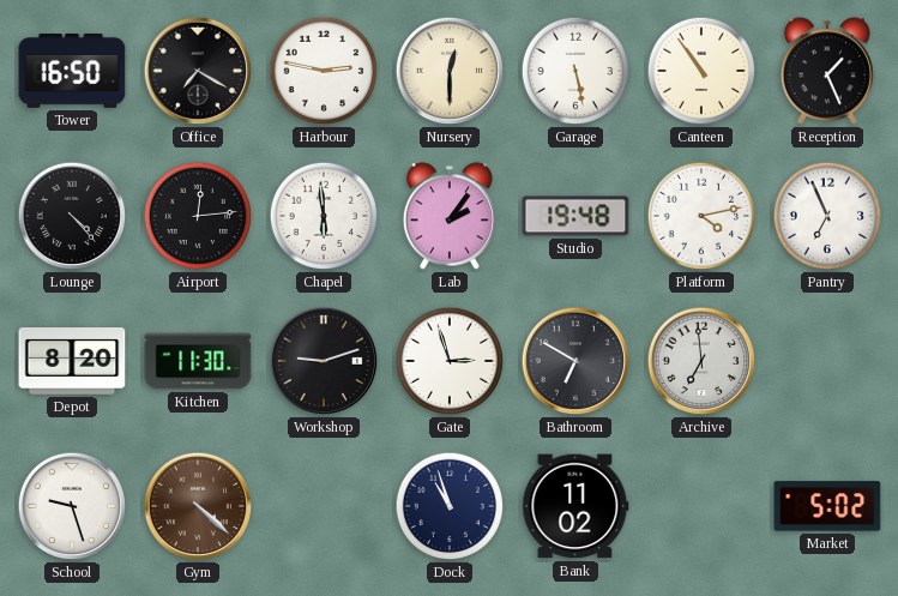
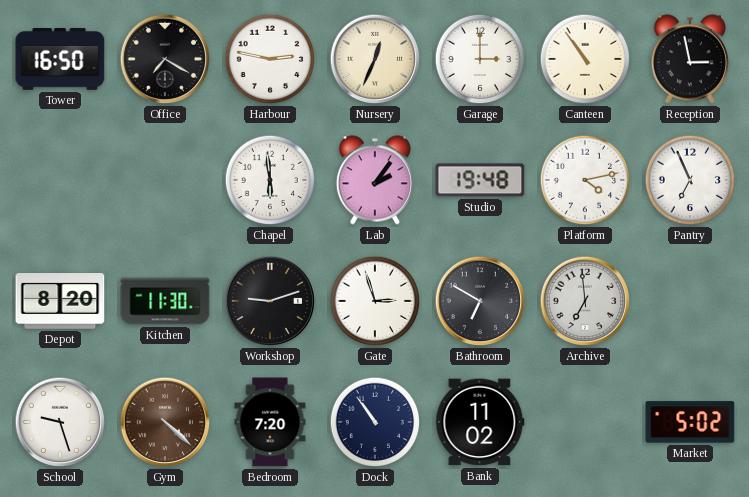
Nursery: 12:30 -> 12:34 (375, 59)
Garage: 5:28 -> 3:00 (480, 59)
Reception: 1:26 -> 2:58 (690, 59)
Lounge: 4:23 -> none (72, 216)
Airport: 12:14 -> none (198, 216)
Bedroom: none -> 7:20 (270, 422)
Dock: 10:57 -> 10:54 (375, 422)
